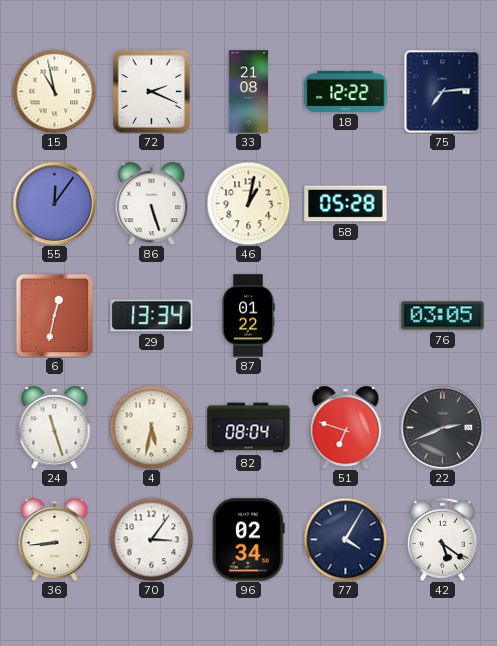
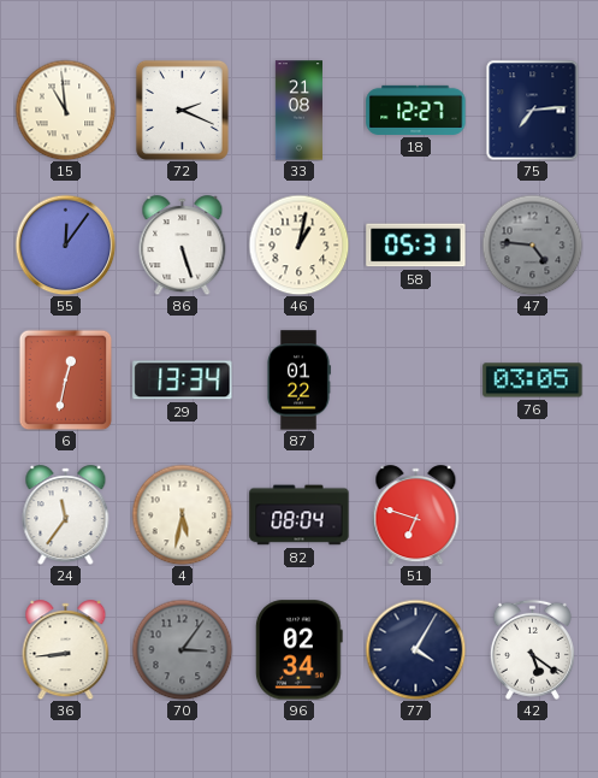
15: 10:58 -> 10:59 (65, 110)
18: 12:22 -> 12:27 (416, 110)
58: 05:28 -> 05:31 (416, 246)
47: none -> 4:46 (532, 244)
24: 11:27 -> 11:36 (66, 515)
22: 2:41 -> none (442, 427)
70 dial: white -> grey (182, 649)
